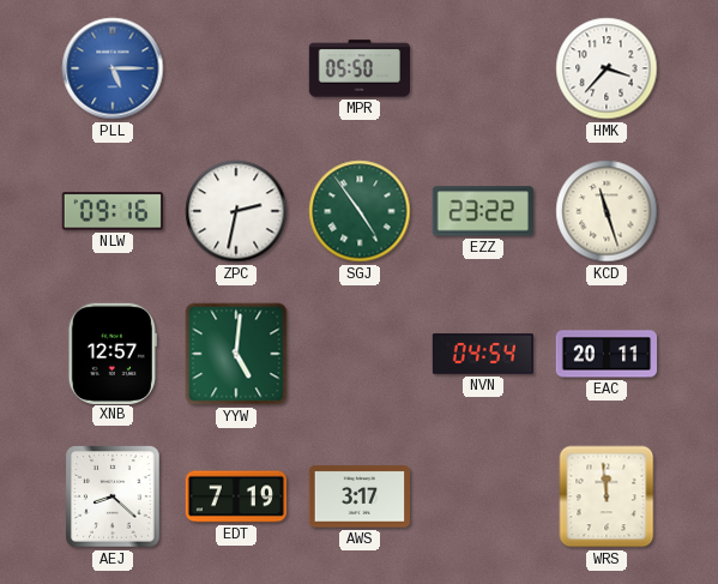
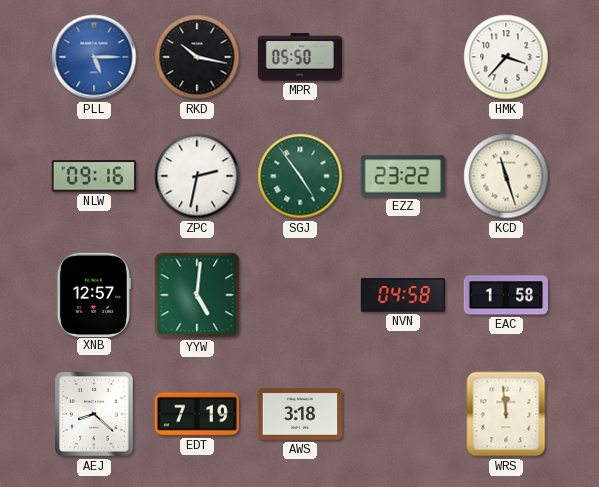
RKD: none -> 10:17 (197, 57)
NVN: 04:54 -> 04:58 (402, 295)
EAC: 20:11 -> 1:58 (506, 295)
AWS: 3:17 -> 3:18 (299, 414)
